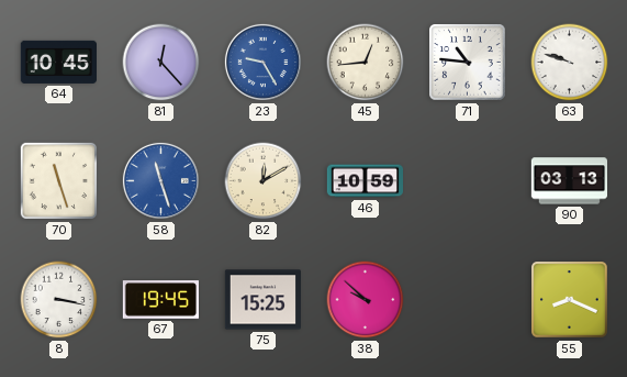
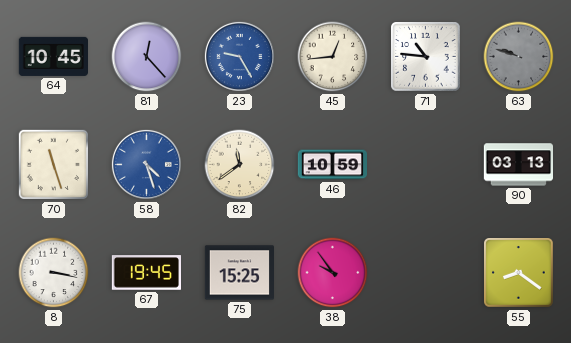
63 dial: white -> grey (519, 57)
58: 11:27 -> 4:27 (146, 164)
82: 12:10 -> 11:39 (240, 165)
38: 9:52 -> 9:54 (333, 273)
55: 8:19 -> 8:21 (519, 273)
